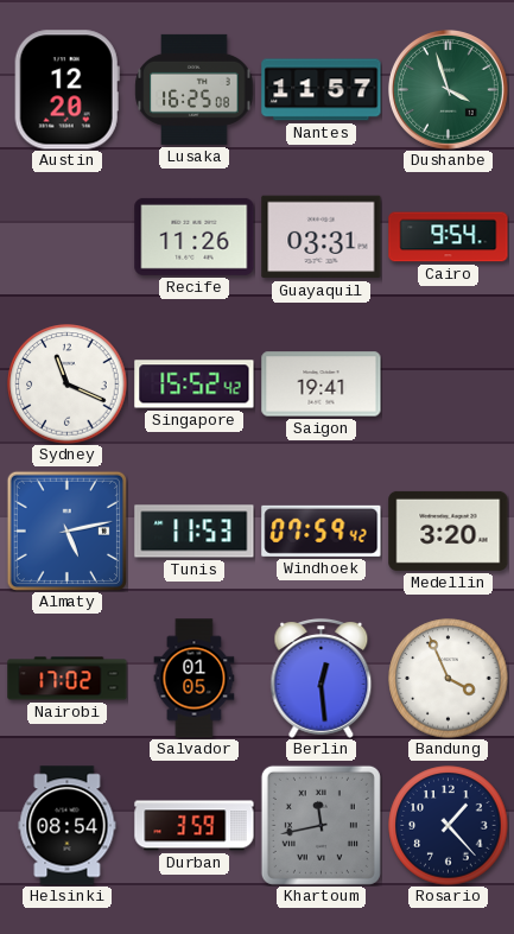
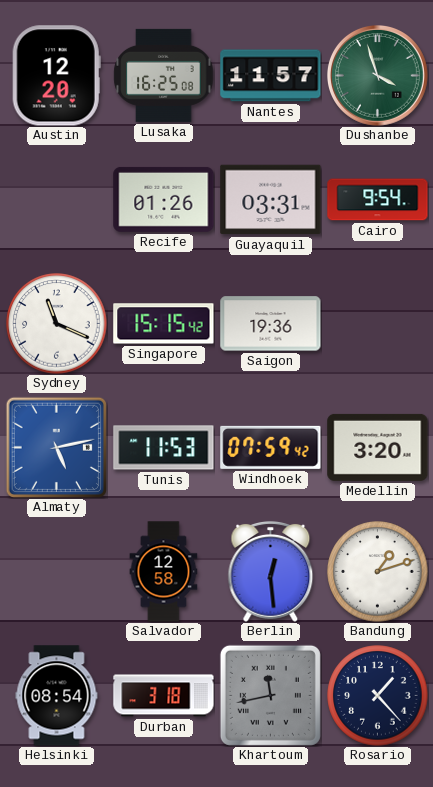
Recife: 11:26 -> 01:26 (164, 199)
Singapore: 15:52 -> 15:15 (164, 324)
Saigon: 19:41 -> 19:36 (271, 324)
Nairobi: 17:02 -> none (68, 679)
Salvador: 01:05 -> 12:58 (164, 572)
Bandung: 3:56 -> 1:12 (378, 572)
Durban: 3:59 -> 3:18 (164, 696)
